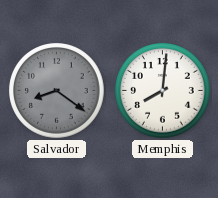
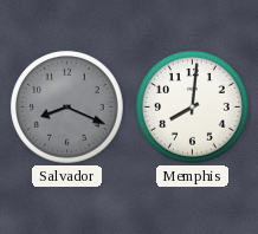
Salvador: 8:21 -> 8:19 (67, 108)
